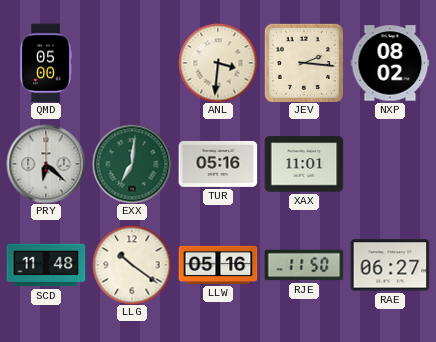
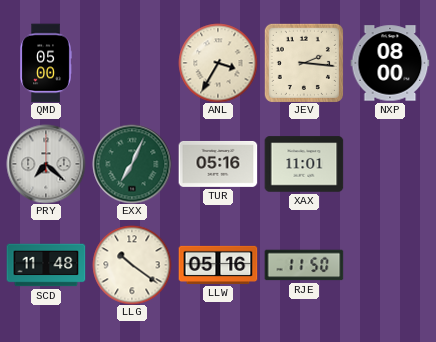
ANL: 3:31 -> 3:35 (218, 63)
NXP: 08:02 -> 08:00 (390, 63)
PRY: 6:22 -> 7:22 (46, 164)
EXX: 7:01 -> 7:04 (132, 164)
RAE: 06:27 -> none (390, 265)
